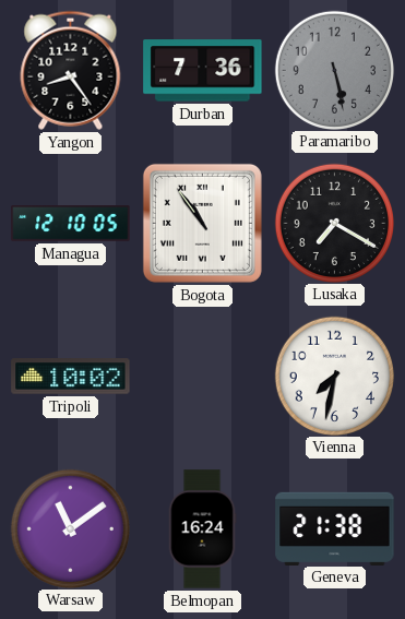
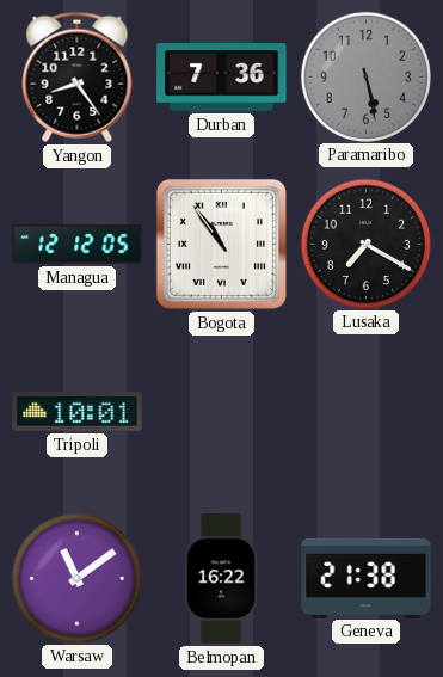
Managua: 12:10 -> 12:12 (78, 245)
Tripoli: 10:02 -> 10:01 (78, 412)
Vienna: 7:32 -> none (334, 376)
Belmopan: 16:24 -> 16:22 (221, 579)
